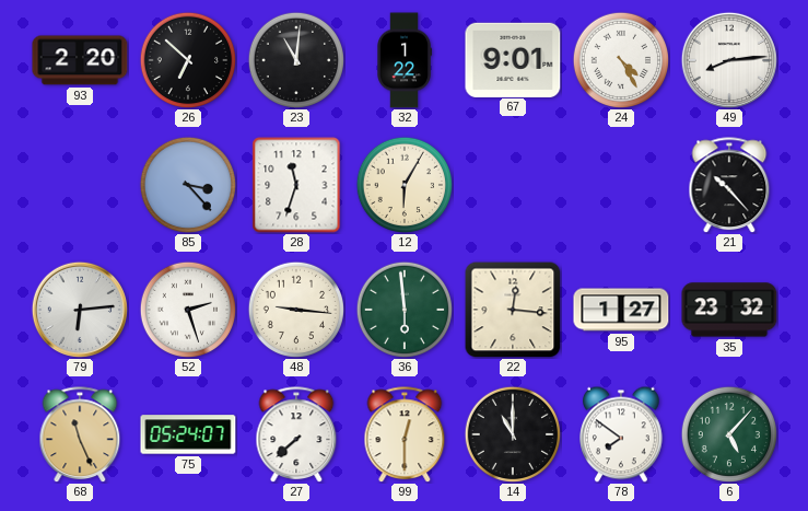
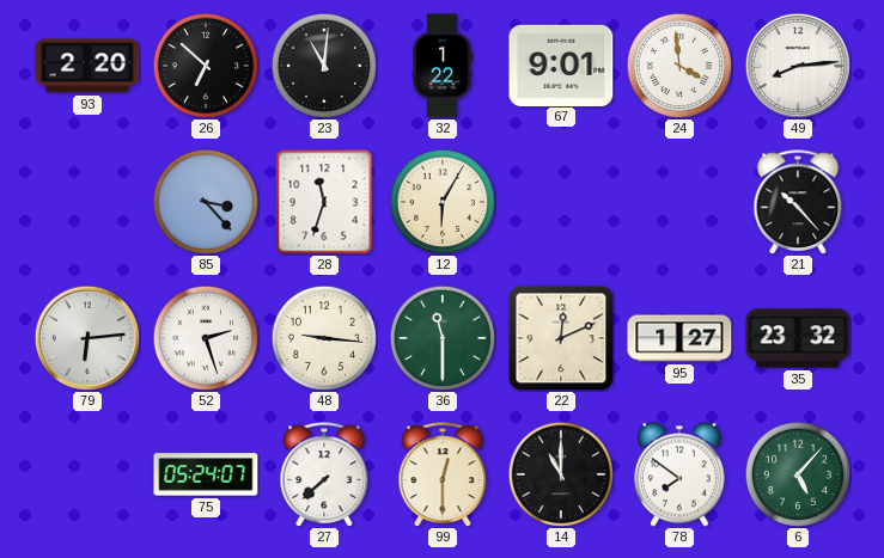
24: 4:25 -> 3:59 (678, 65)
36: 5:59 -> 11:30 (441, 337)
22: 12:16 -> 12:11 (561, 338)
68: 11:26 -> none (80, 434)
